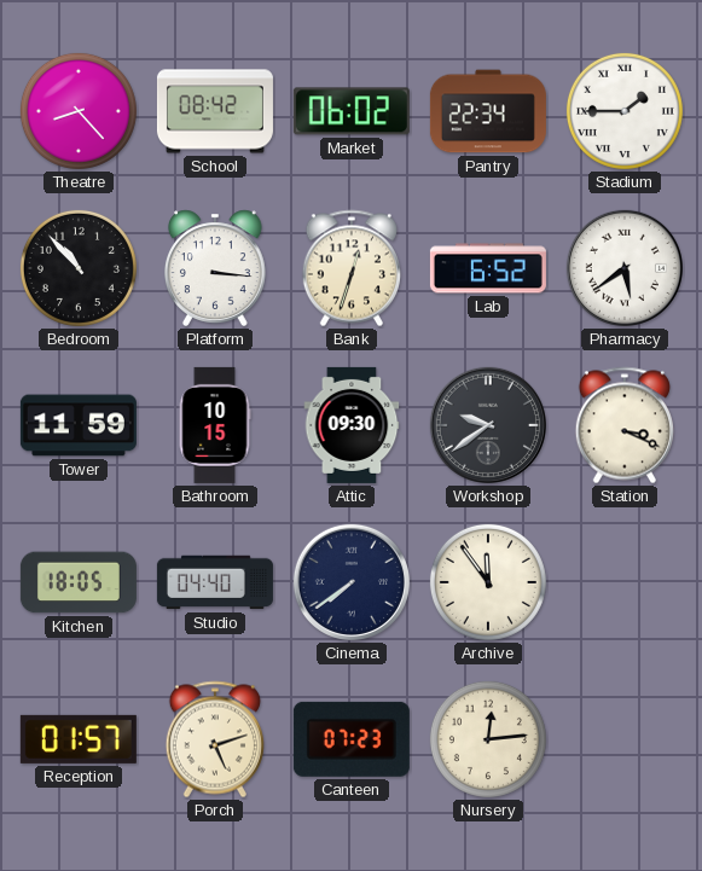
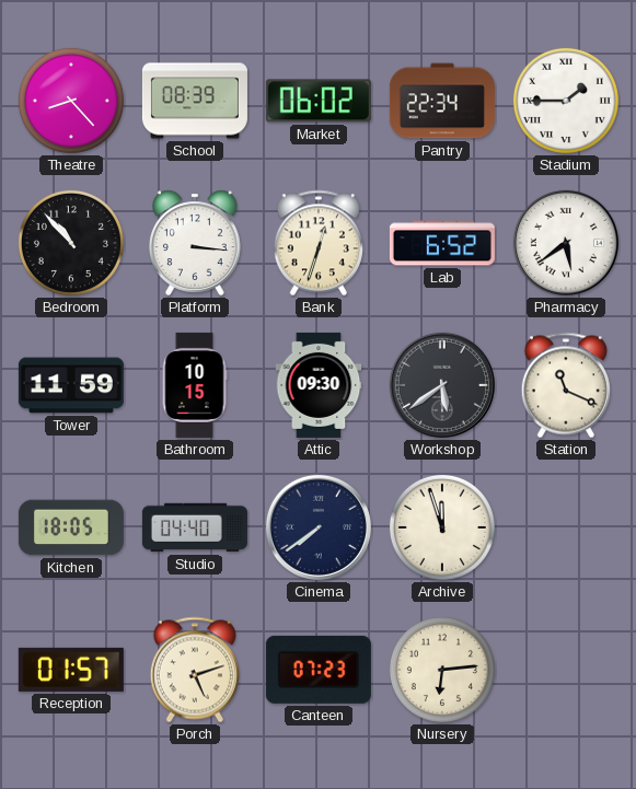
School: 08:42 -> 08:39 (195, 101)
Workshop: 9:39 -> 5:39 (442, 385)
Station: 3:19 -> 11:19 (566, 385)
Archive: 11:54 -> 11:57 (442, 527)
Nursery: 12:14 -> 6:14 (442, 670)
